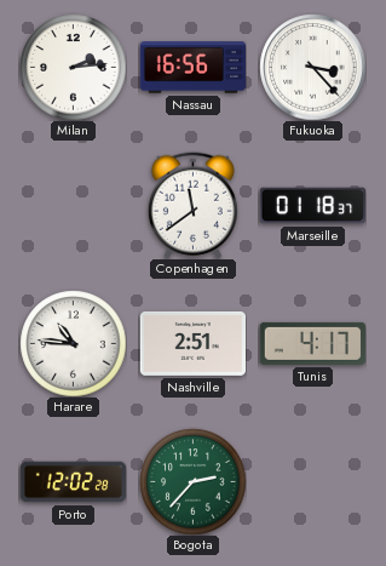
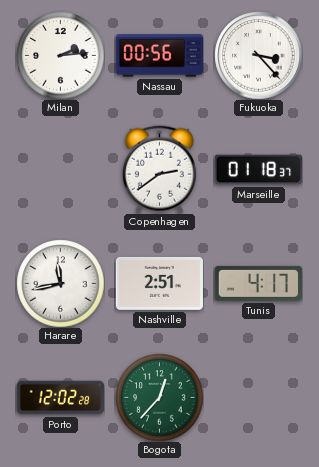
Nassau: 16:56 -> 00:56 (159, 56)
Copenhagen: 11:39 -> 2:39 (159, 169)
Harare: 10:46 -> 11:43 (60, 283)
Bogota: 2:37 -> 12:37 (159, 397)
